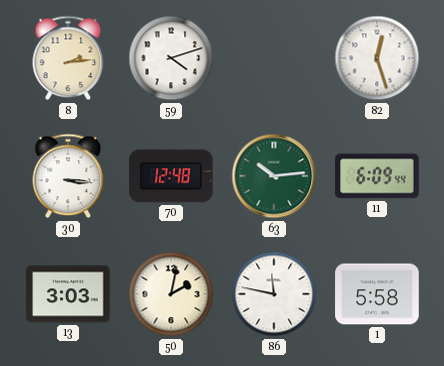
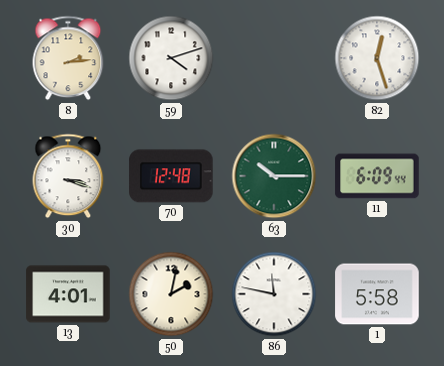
30: 3:16 -> 3:18 (68, 176)
63: 10:14 -> 10:15 (274, 176)
13: 3:03 -> 4:01 (68, 294)
